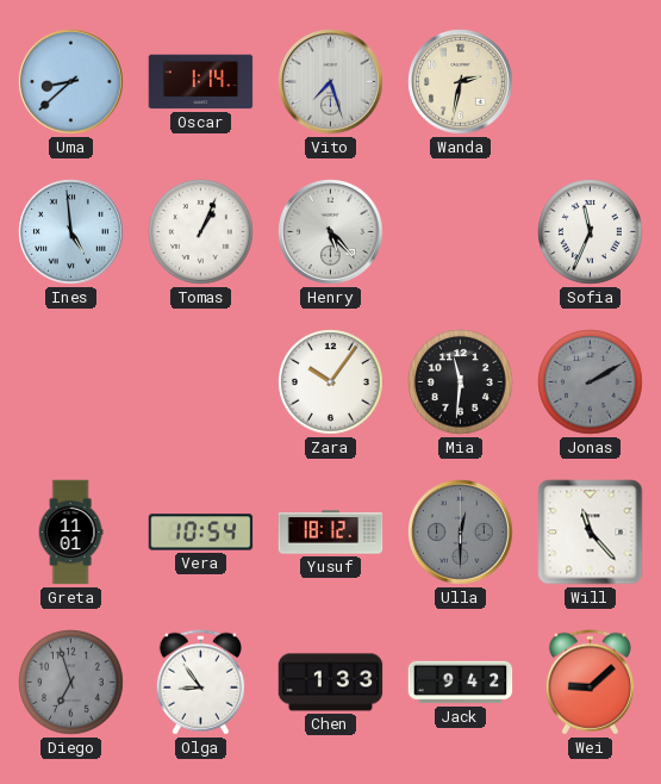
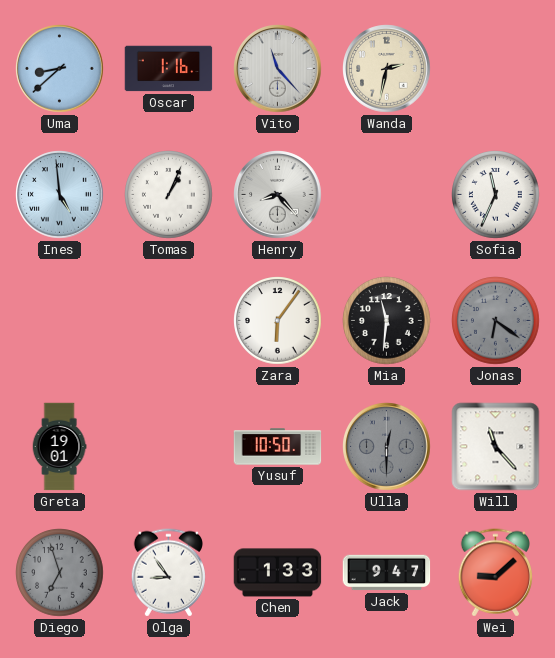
Oscar: 1:14 -> 1:16 (169, 69)
Vito: 7:27 -> 11:23 (278, 69)
Henry: 5:23 -> 8:23 (278, 195)
Zara: 10:06 -> 6:06 (278, 321)
Jonas: 2:10 -> 6:21 (496, 321)
Greta: 11:01 -> 19:01 (59, 447)
Vera: 10:54 -> none (201, 533)
Yusuf: 18:12 -> 10:50 (278, 447)
Jack: 9:42 -> 9:47 (387, 573)
